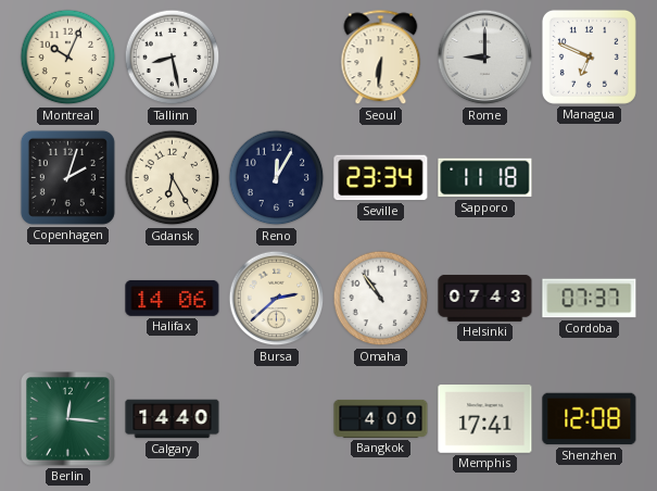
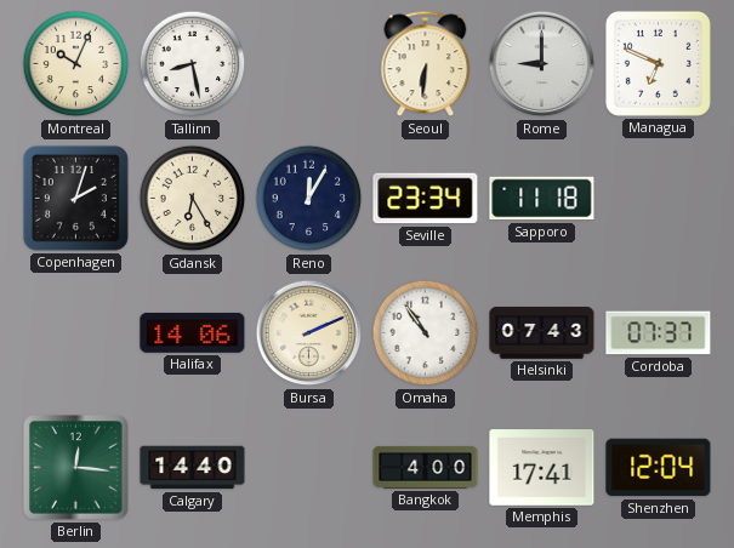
Bursa: 2:38 -> 2:11 (309, 333)
Shenzhen: 12:08 -> 12:04 (659, 468)
